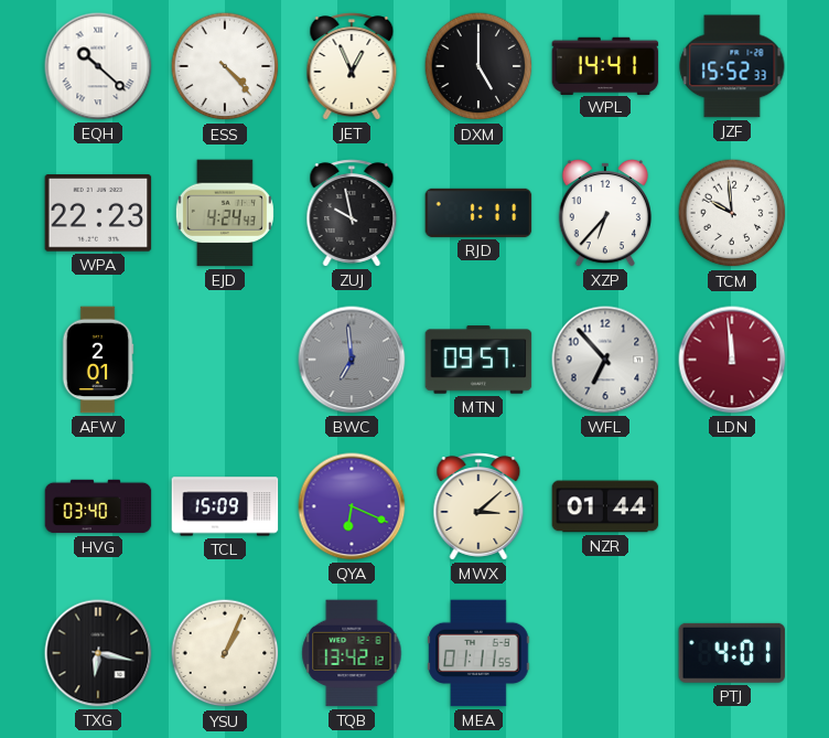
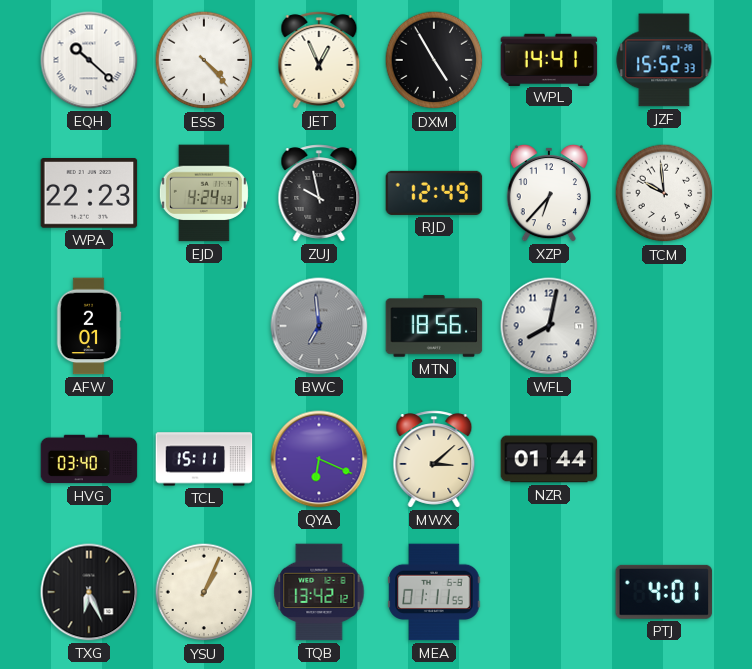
DXM: 5:00 -> 4:55 (434, 60)
RJD: 1:11 -> 12:49 (434, 193)
MTN: 09:57 -> 18:56 (434, 326)
WFL: 6:53 -> 8:02 (549, 326)
LDN: 11:59 -> none (732, 360)
TCL: 15:09 -> 15:11 (204, 459)
TXG: 6:17 -> 6:26 (89, 592)
